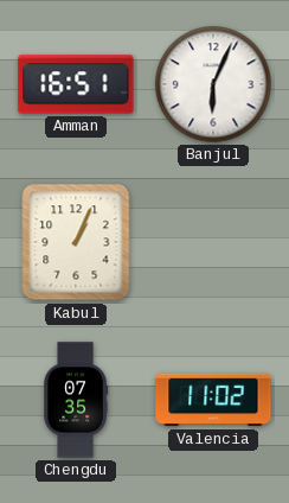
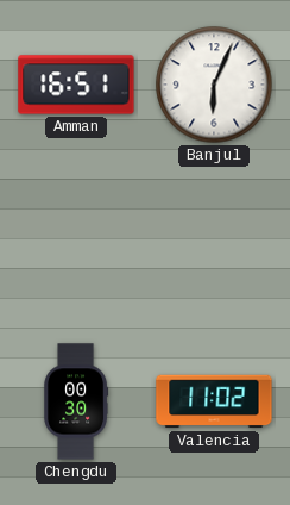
Kabul: 1:04 -> none (76, 242)
Chengdu: 07:35 -> 00:30 (76, 401)
